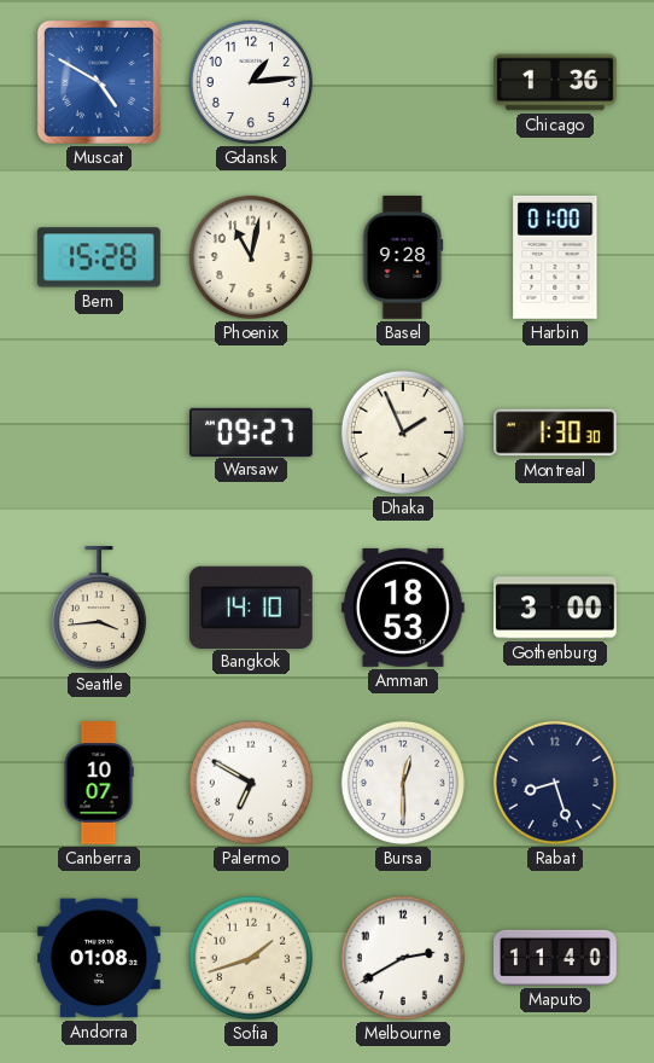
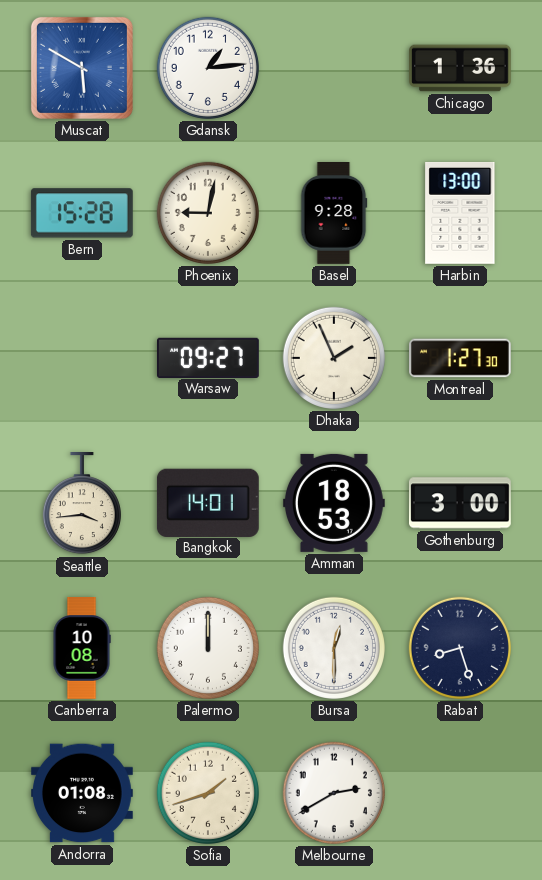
Muscat: 4:50 -> 5:50 (82, 68)
Phoenix: 11:02 -> 9:02 (208, 213)
Harbin: 01:00 -> 13:00 (460, 213)
Montreal: 1:30 -> 1:27 (461, 358)
Bangkok: 14:10 -> 14:01 (208, 502)
Canberra: 10:07 -> 10:08 (82, 649)
Palermo: 6:50 -> 12:00 (208, 648)
Maputo: 11:40 -> none (556, 958)
